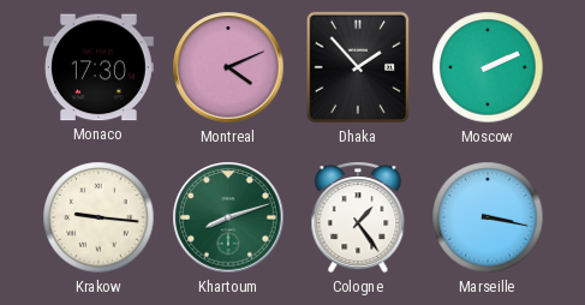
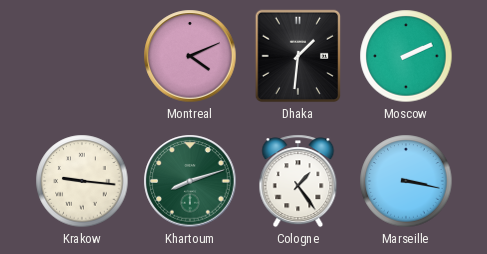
Monaco: 17:30 -> none (100, 67)
Dhaka: 1:53 -> 1:31 (298, 56)
